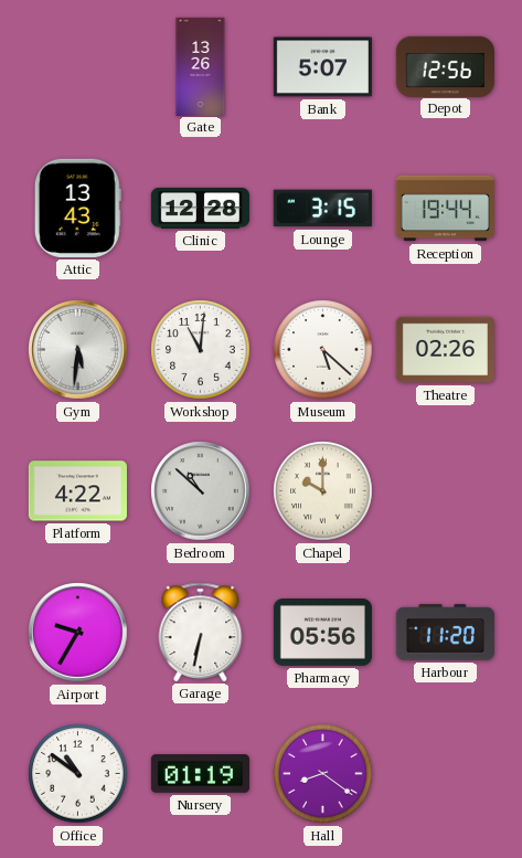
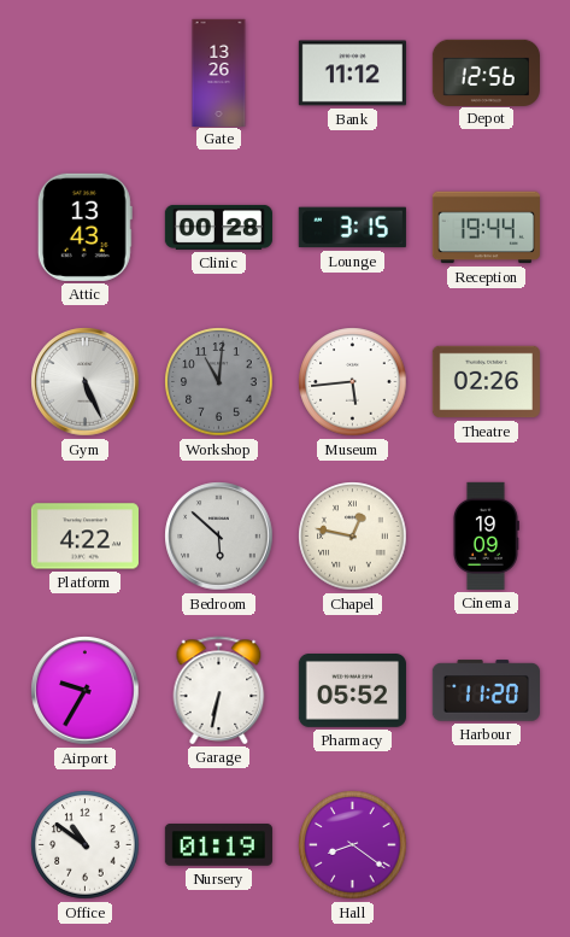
Bank: 5:07 -> 11:12 (352, 74)
Clinic: 12:28 -> 00:28 (218, 227)
Gym: 5:31 -> 5:26 (86, 382)
Workshop dial: white -> grey (219, 382)
Museum: 5:22 -> 5:44 (353, 382)
Bedroom: 10:52 -> 5:52 (219, 537)
Chapel: 10:00 -> 12:47 (353, 537)
Cinema: none -> 19:09 (486, 535)
Pharmacy: 05:56 -> 05:52 (352, 691)
